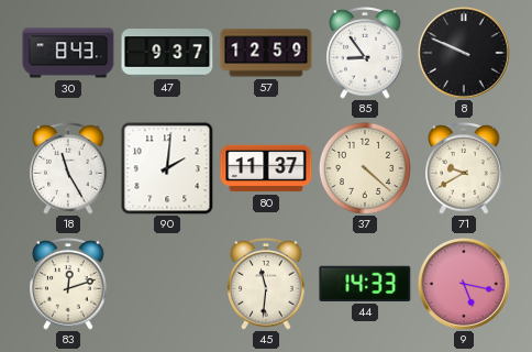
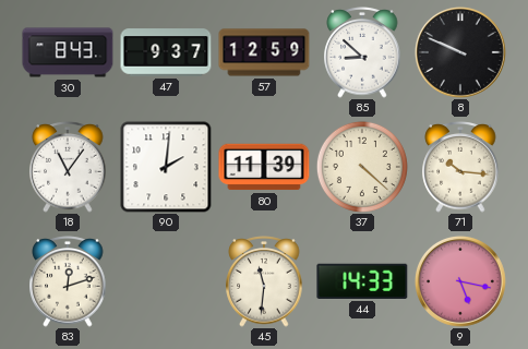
85: 8:54 -> 8:52 (362, 52)
18: 11:25 -> 11:06 (68, 167)
80: 11:37 -> 11:39 (264, 167)
71: 9:40 -> 10:16 (460, 167)
